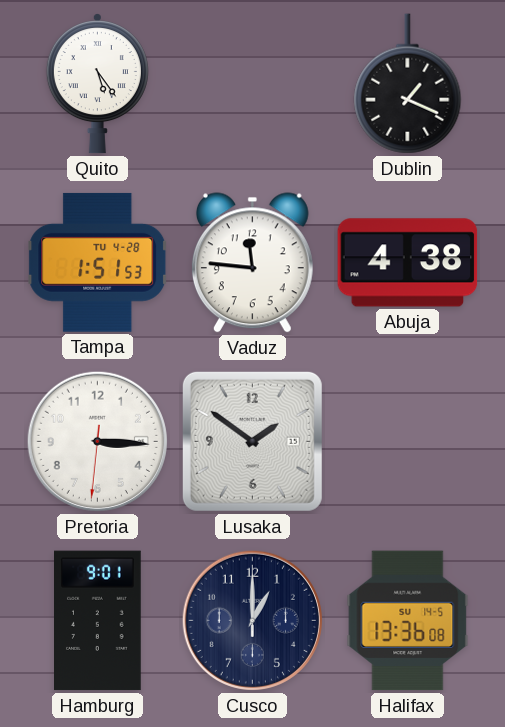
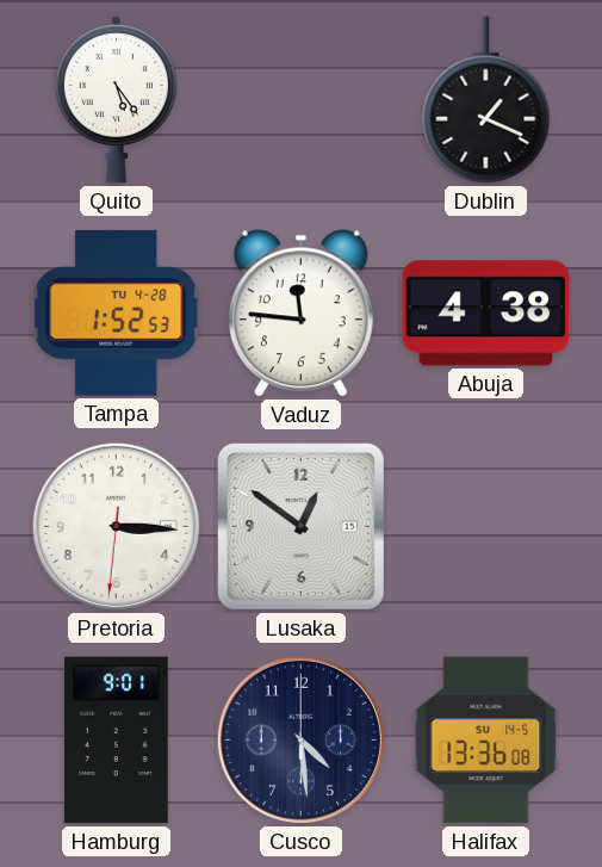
Tampa: 1:51 -> 1:52 (117, 312)
Lusaka: 1:51 -> 12:51 (300, 526)
Cusco: 1:00 -> 4:29 (300, 739)
